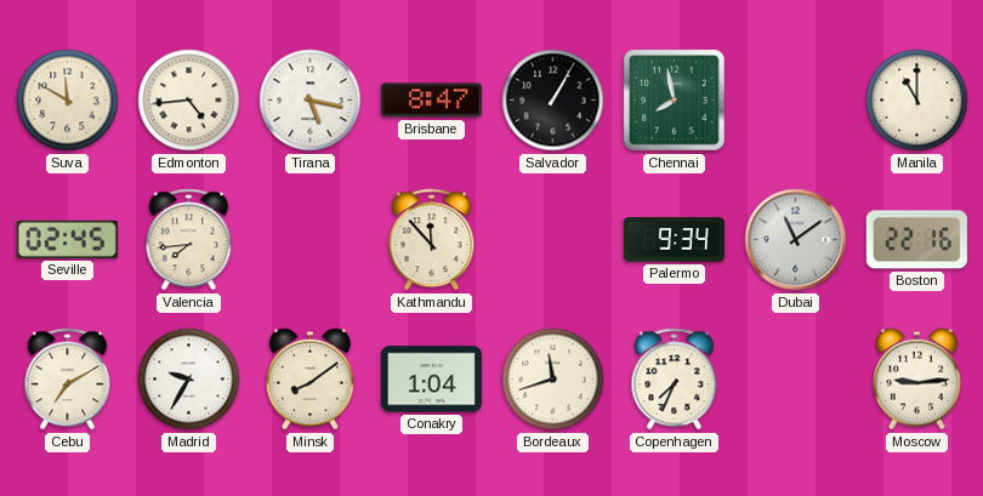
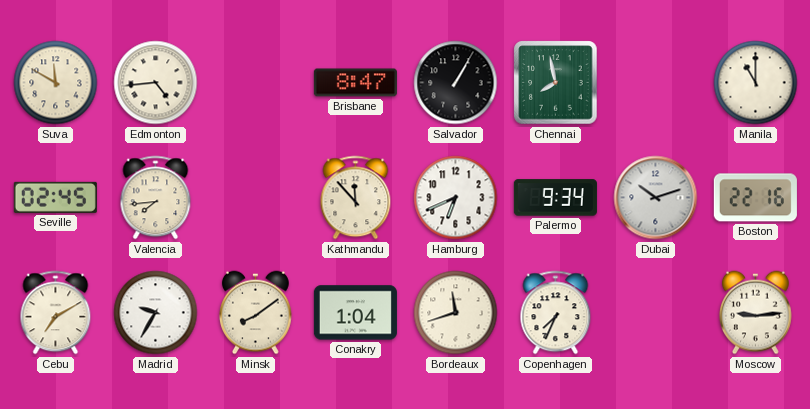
Tirana: 5:17 -> none (311, 101)
Hamburg: none -> 6:41 (456, 198)
Dubai: 11:09 -> 10:12 (656, 198)
